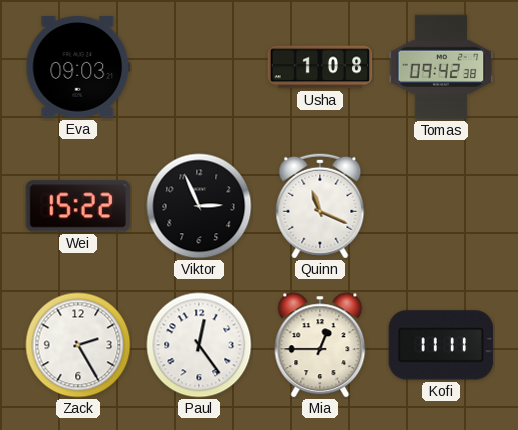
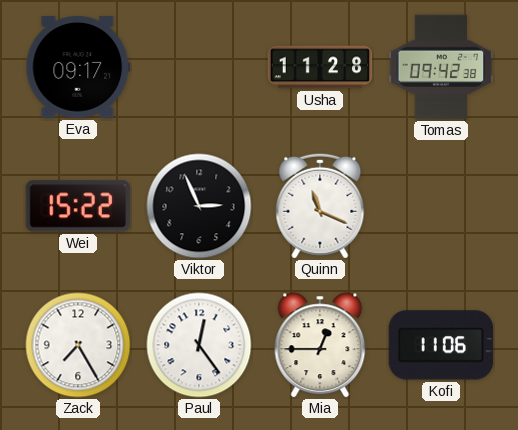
Eva: 09:03 -> 09:17 (78, 67)
Usha: 1:08 -> 11:28 (320, 67)
Zack: 2:25 -> 7:25 (78, 345)
Kofi: 11:11 -> 11:06 (441, 345)
